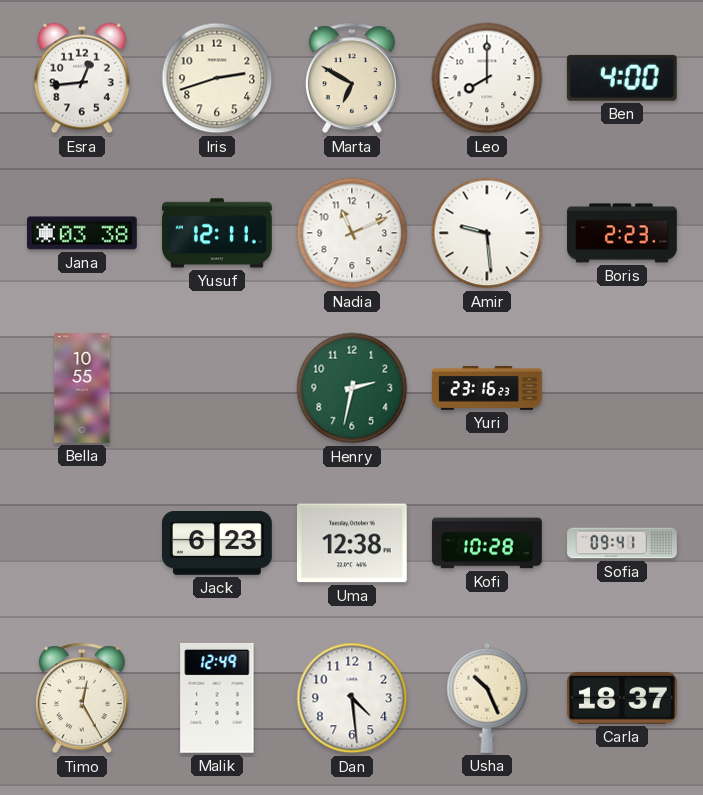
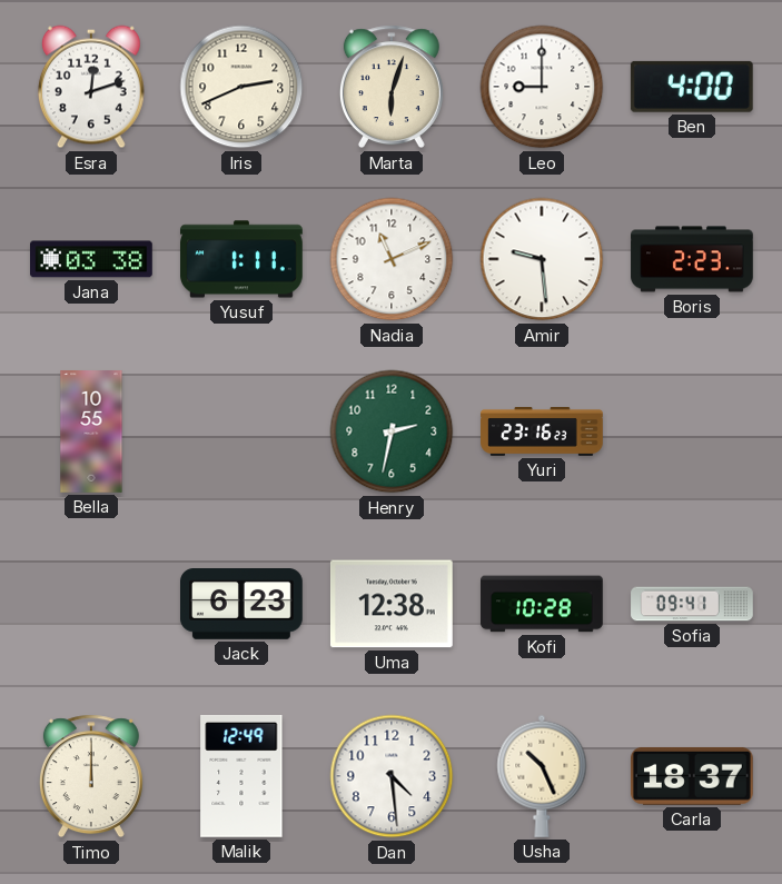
Esra: 12:44 -> 12:12 (91, 87)
Iris: 2:42 -> 2:41 (241, 87)
Marta: 6:50 -> 6:03 (392, 87)
Leo: 8:00 -> 9:00 (542, 87)
Yusuf: 12:11 -> 1:11 (241, 259)
Timo: 12:25 -> 12:00 (91, 776)
